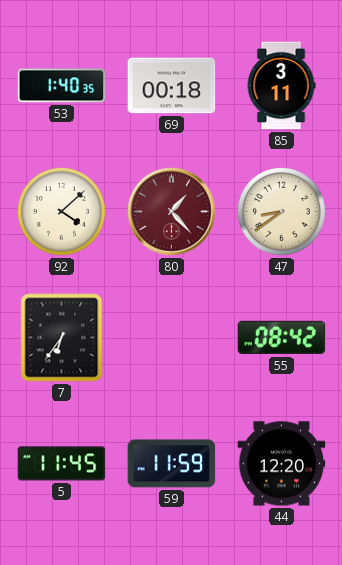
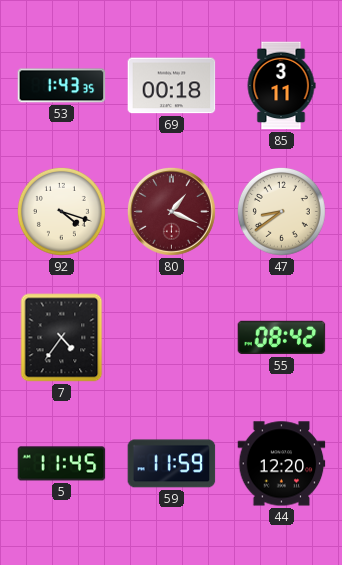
53: 1:40 -> 1:43 (62, 86)
92: 4:08 -> 4:18 (61, 211)
80: 1:23 -> 1:19 (171, 211)
7: 6:36 -> 4:36 (62, 338)
